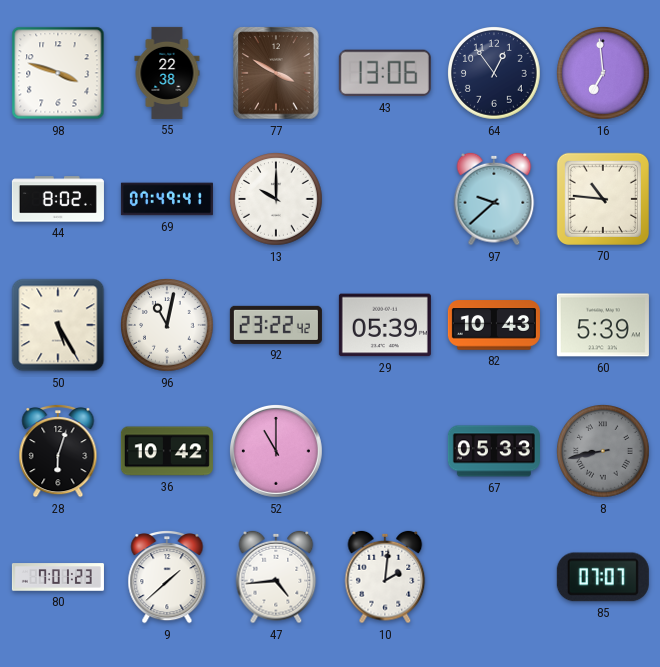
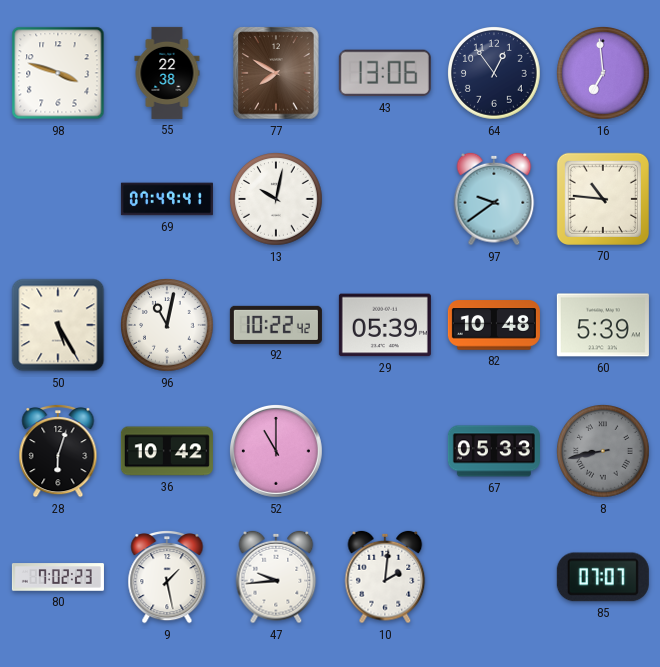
77: 3:50 -> 7:50 (276, 73)
44: 8:02 -> none (58, 199)
13: 10:00 -> 10:02 (277, 200)
97: 9:38 -> 9:39 (494, 199)
92: 23:22 -> 10:22 (276, 325)
82: 10:43 -> 10:48 (494, 325)
80: 7:01 -> 7:02 (58, 577)
9: 1:38 -> 1:28 (167, 578)
47: 4:44 -> 9:44 (276, 577)
